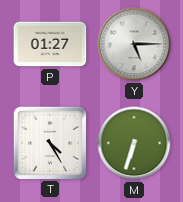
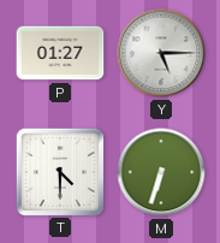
T: 4:25 -> 4:30 (59, 171)
